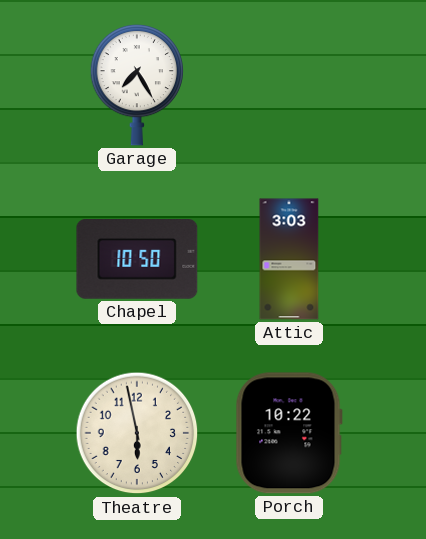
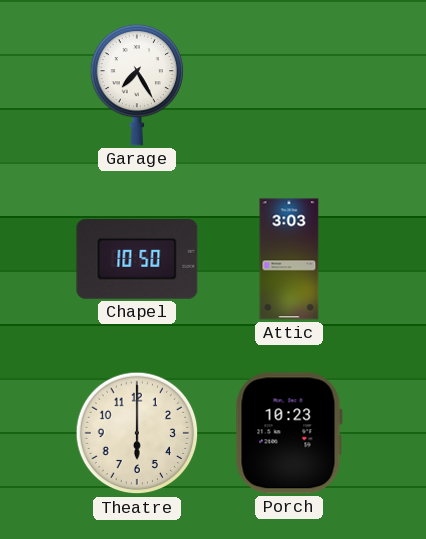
Theatre: 5:58 -> 6:00 (137, 433)
Porch: 10:22 -> 10:23 (289, 433)
